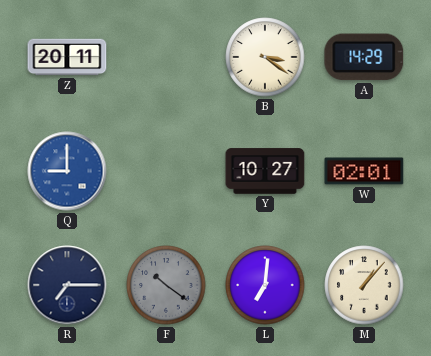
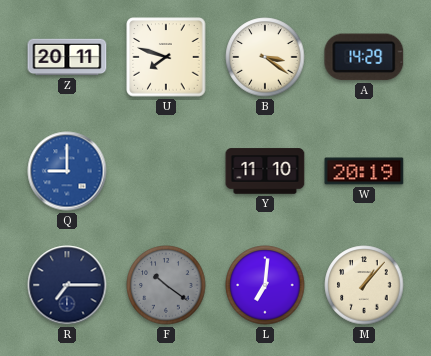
U: none -> 7:48 (166, 57)
Y: 10:27 -> 11:10 (265, 171)
W: 02:01 -> 20:19 (364, 171)
